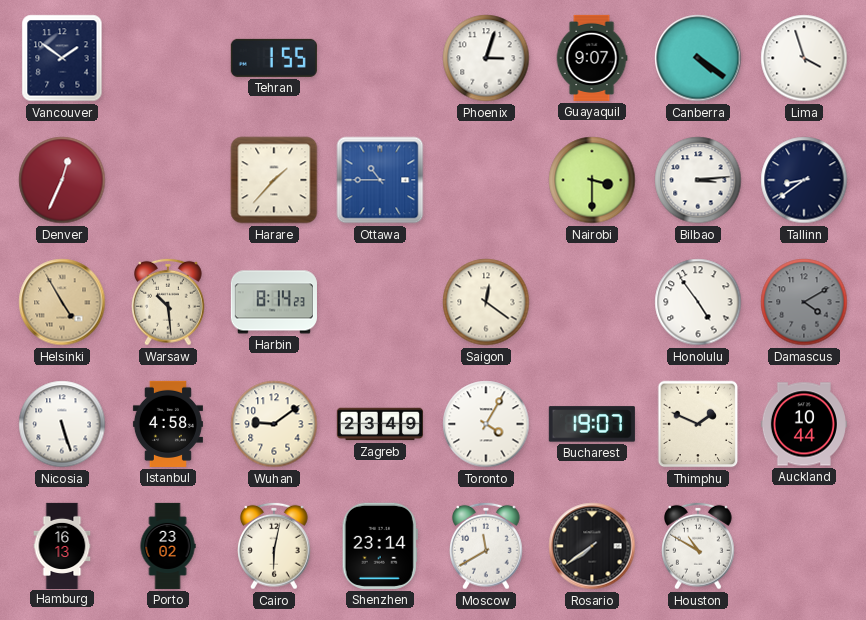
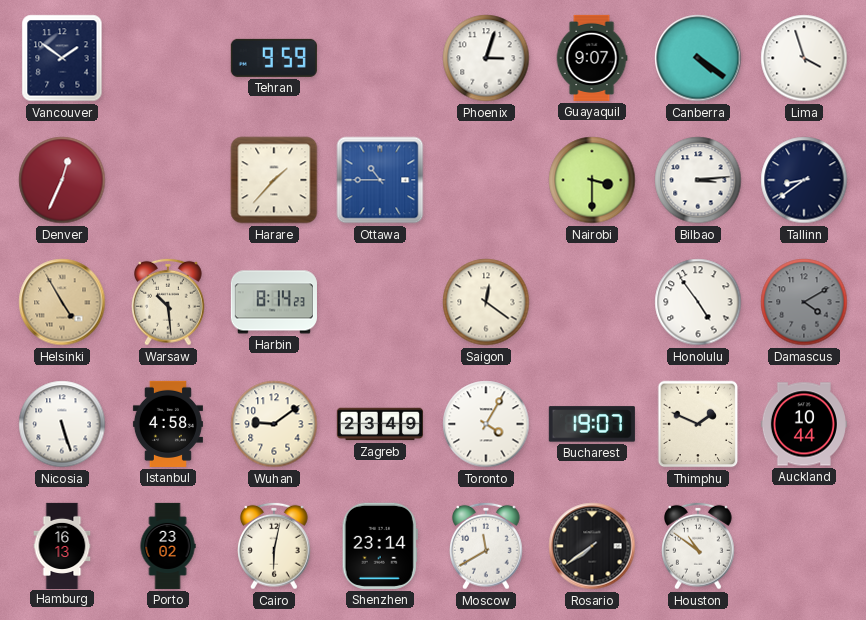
Tehran: 1:55 -> 9:59 (274, 58)
Houston: 10:50 -> 10:51 (699, 546)
